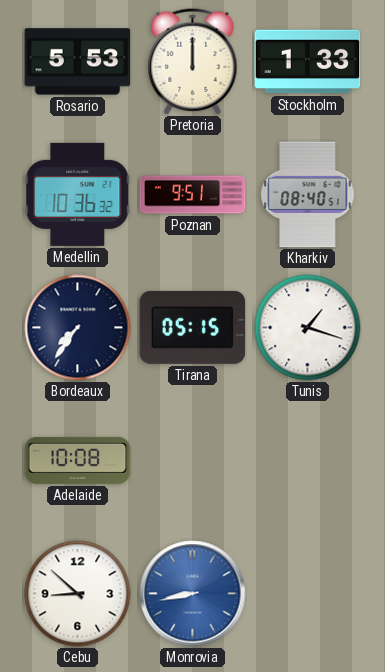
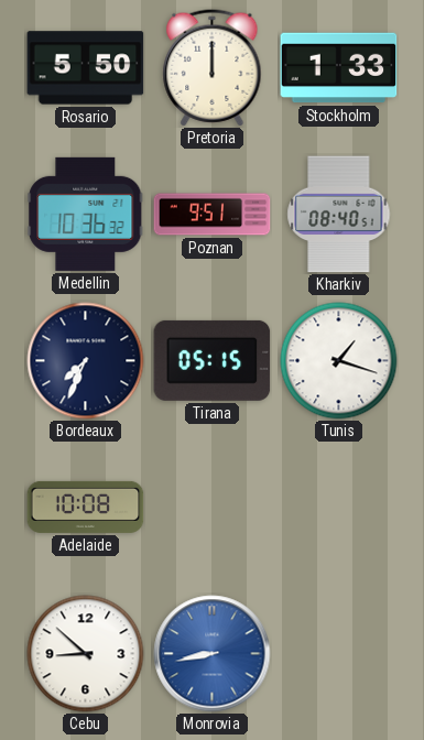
Rosario: 5:53 -> 5:50 (86, 68)
Bordeaux: 7:36 -> 7:34 (86, 361)
